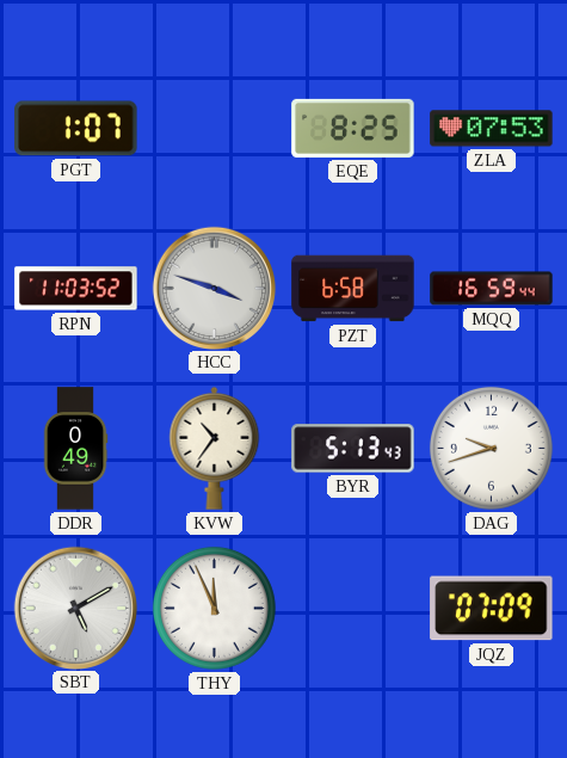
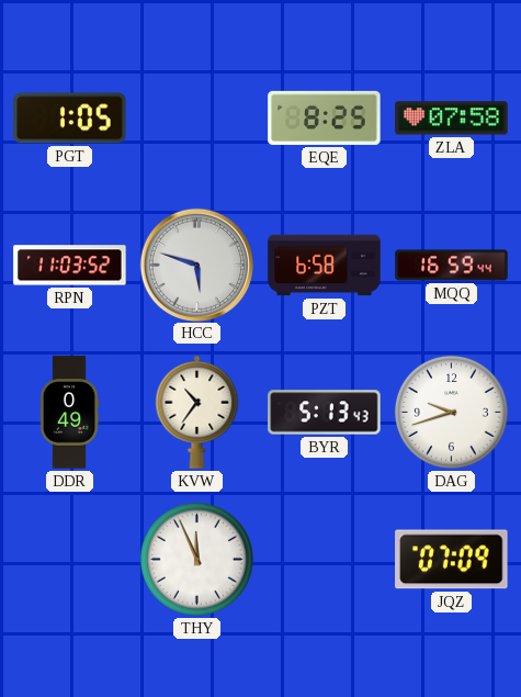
PGT: 1:07 -> 1:05 (70, 119)
ZLA: 07:53 -> 07:58 (452, 119)
HCC: 3:48 -> 5:48 (196, 265)
SBT: 5:10 -> none (75, 608)
